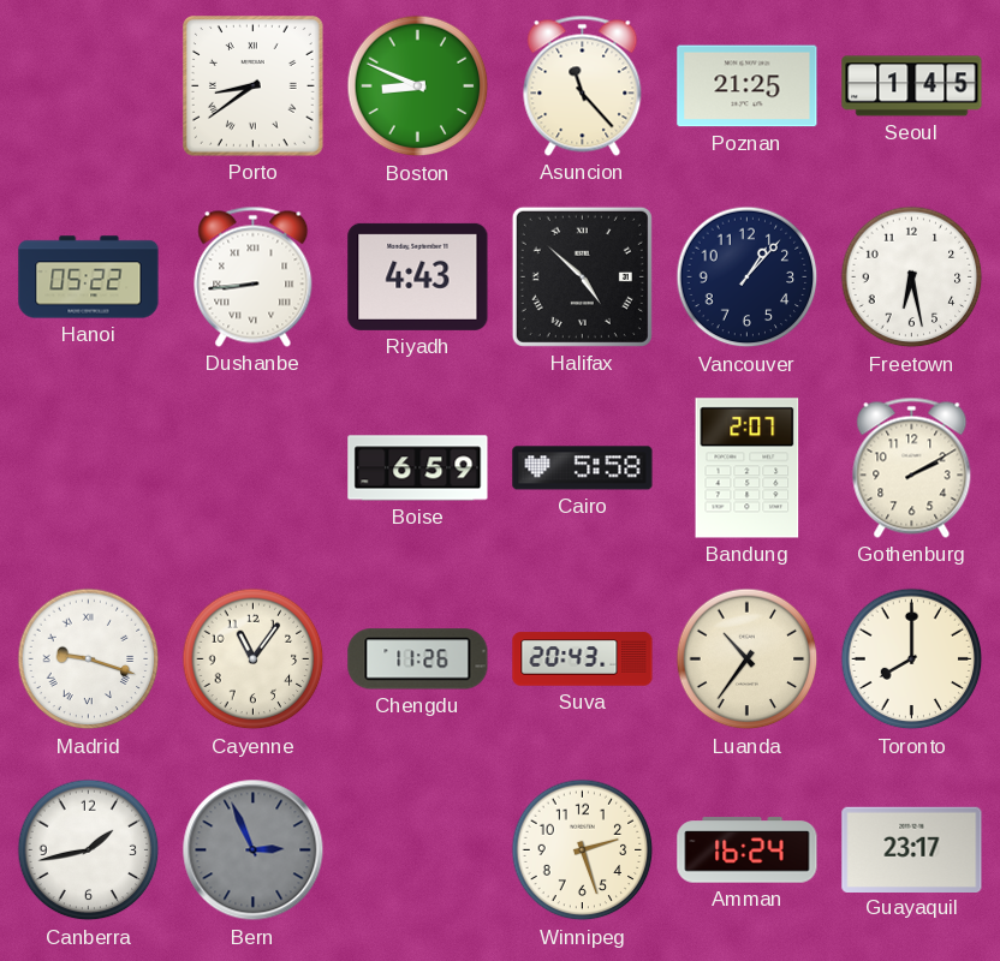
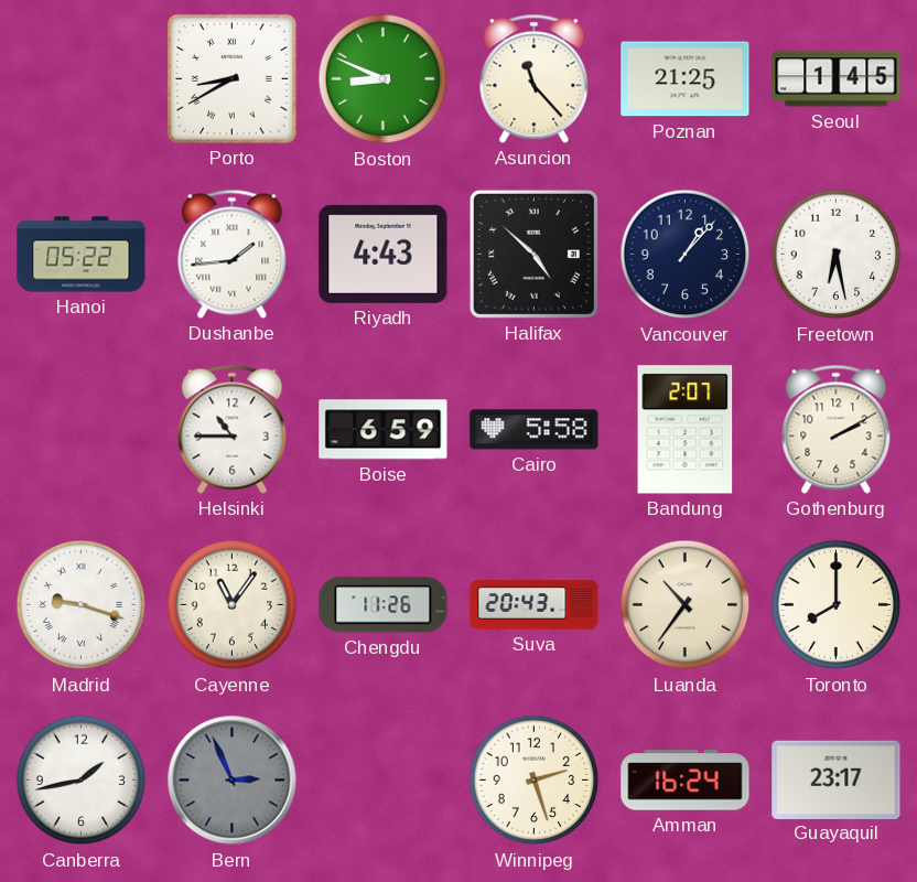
Porto: 8:39 -> 8:40 (233, 79)
Dushanbe: 8:44 -> 1:44 (233, 254)
Helsinki: none -> 10:45 (233, 429)
